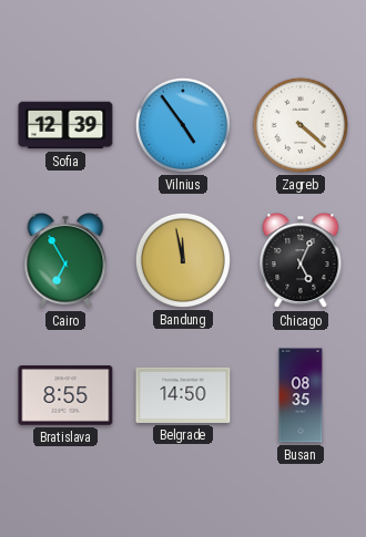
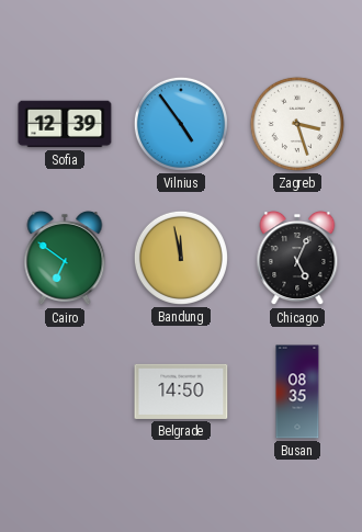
Zagreb: 4:22 -> 3:27 (297, 124)
Cairo: 6:55 -> 6:51 (65, 259)
Bratislava: 8:55 -> none (65, 395)
